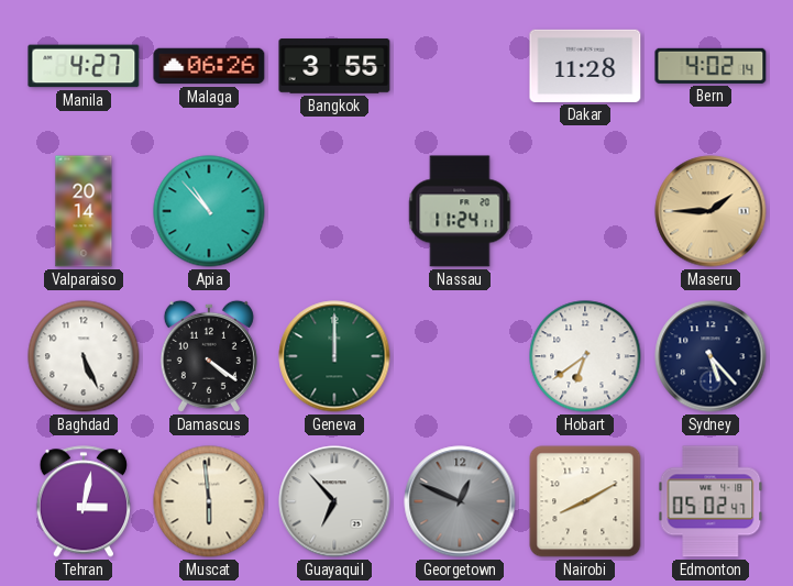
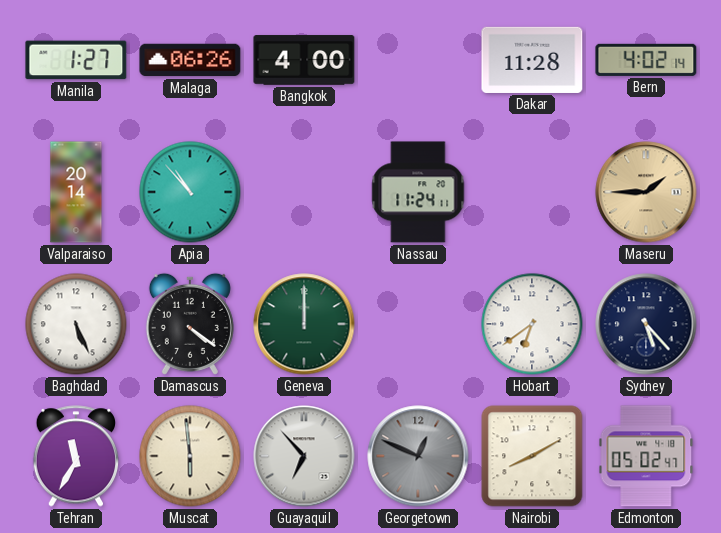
Manila: 4:27 -> 1:27 (76, 60)
Bangkok: 3:55 -> 4:00 (304, 60)
Tehran: 3:02 -> 11:35 (76, 456)
